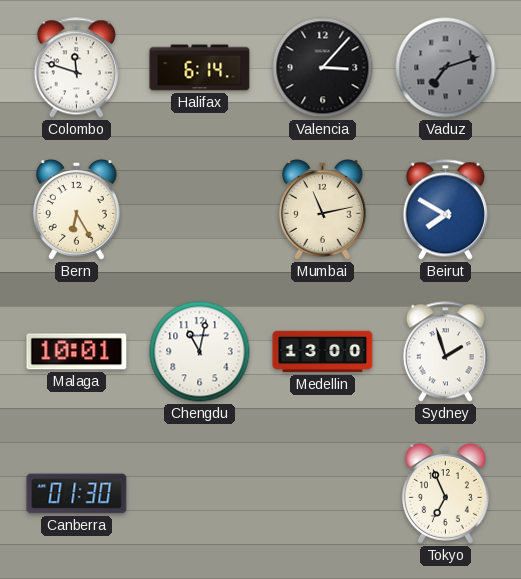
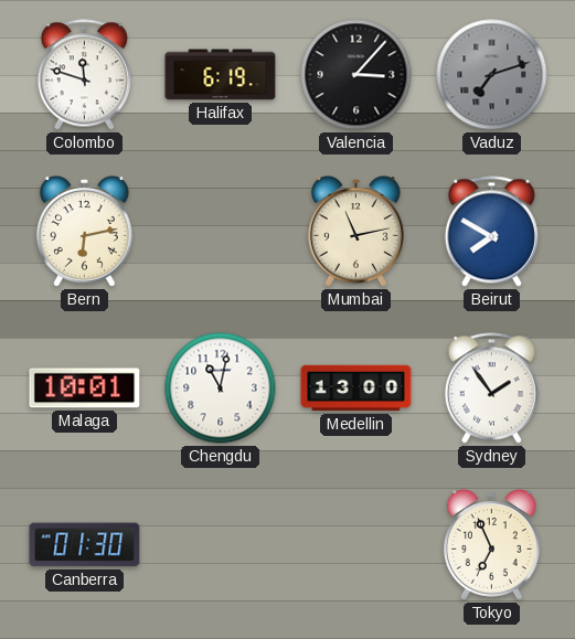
Halifax: 6:14 -> 6:19 (221, 75)
Bern: 6:25 -> 6:13 (84, 232)
Sydney: 1:57 -> 1:54 (491, 388)
